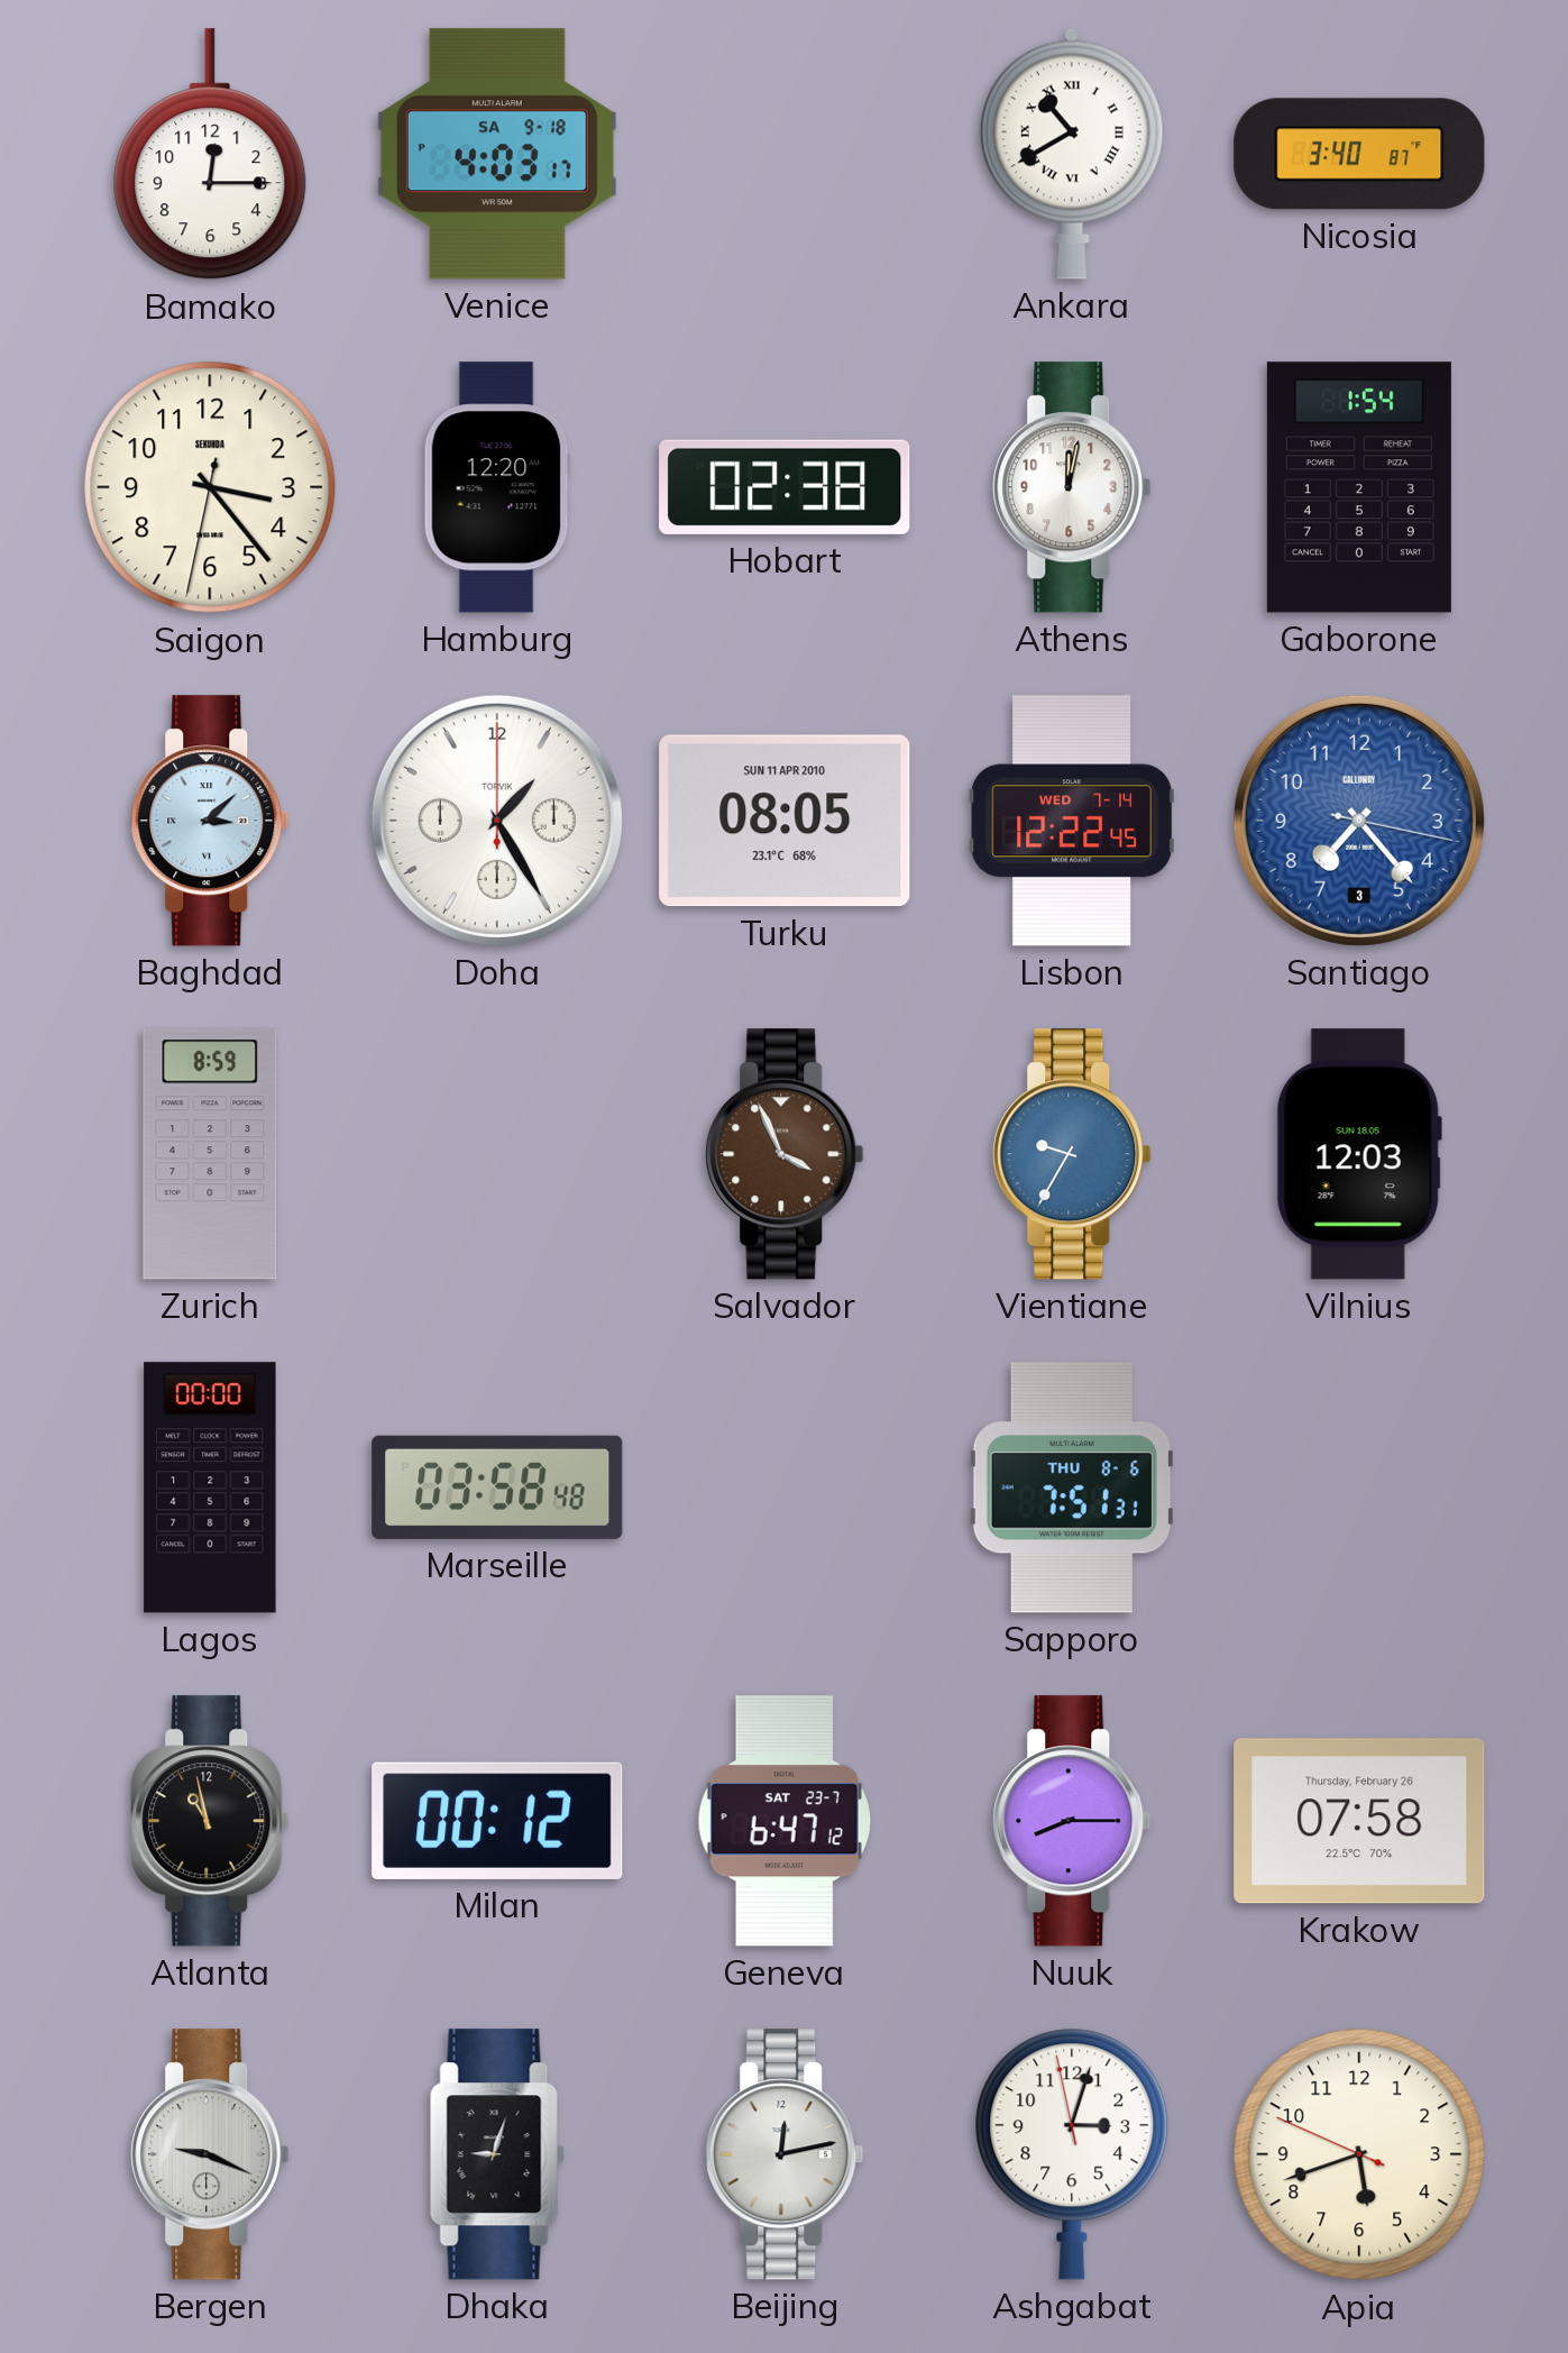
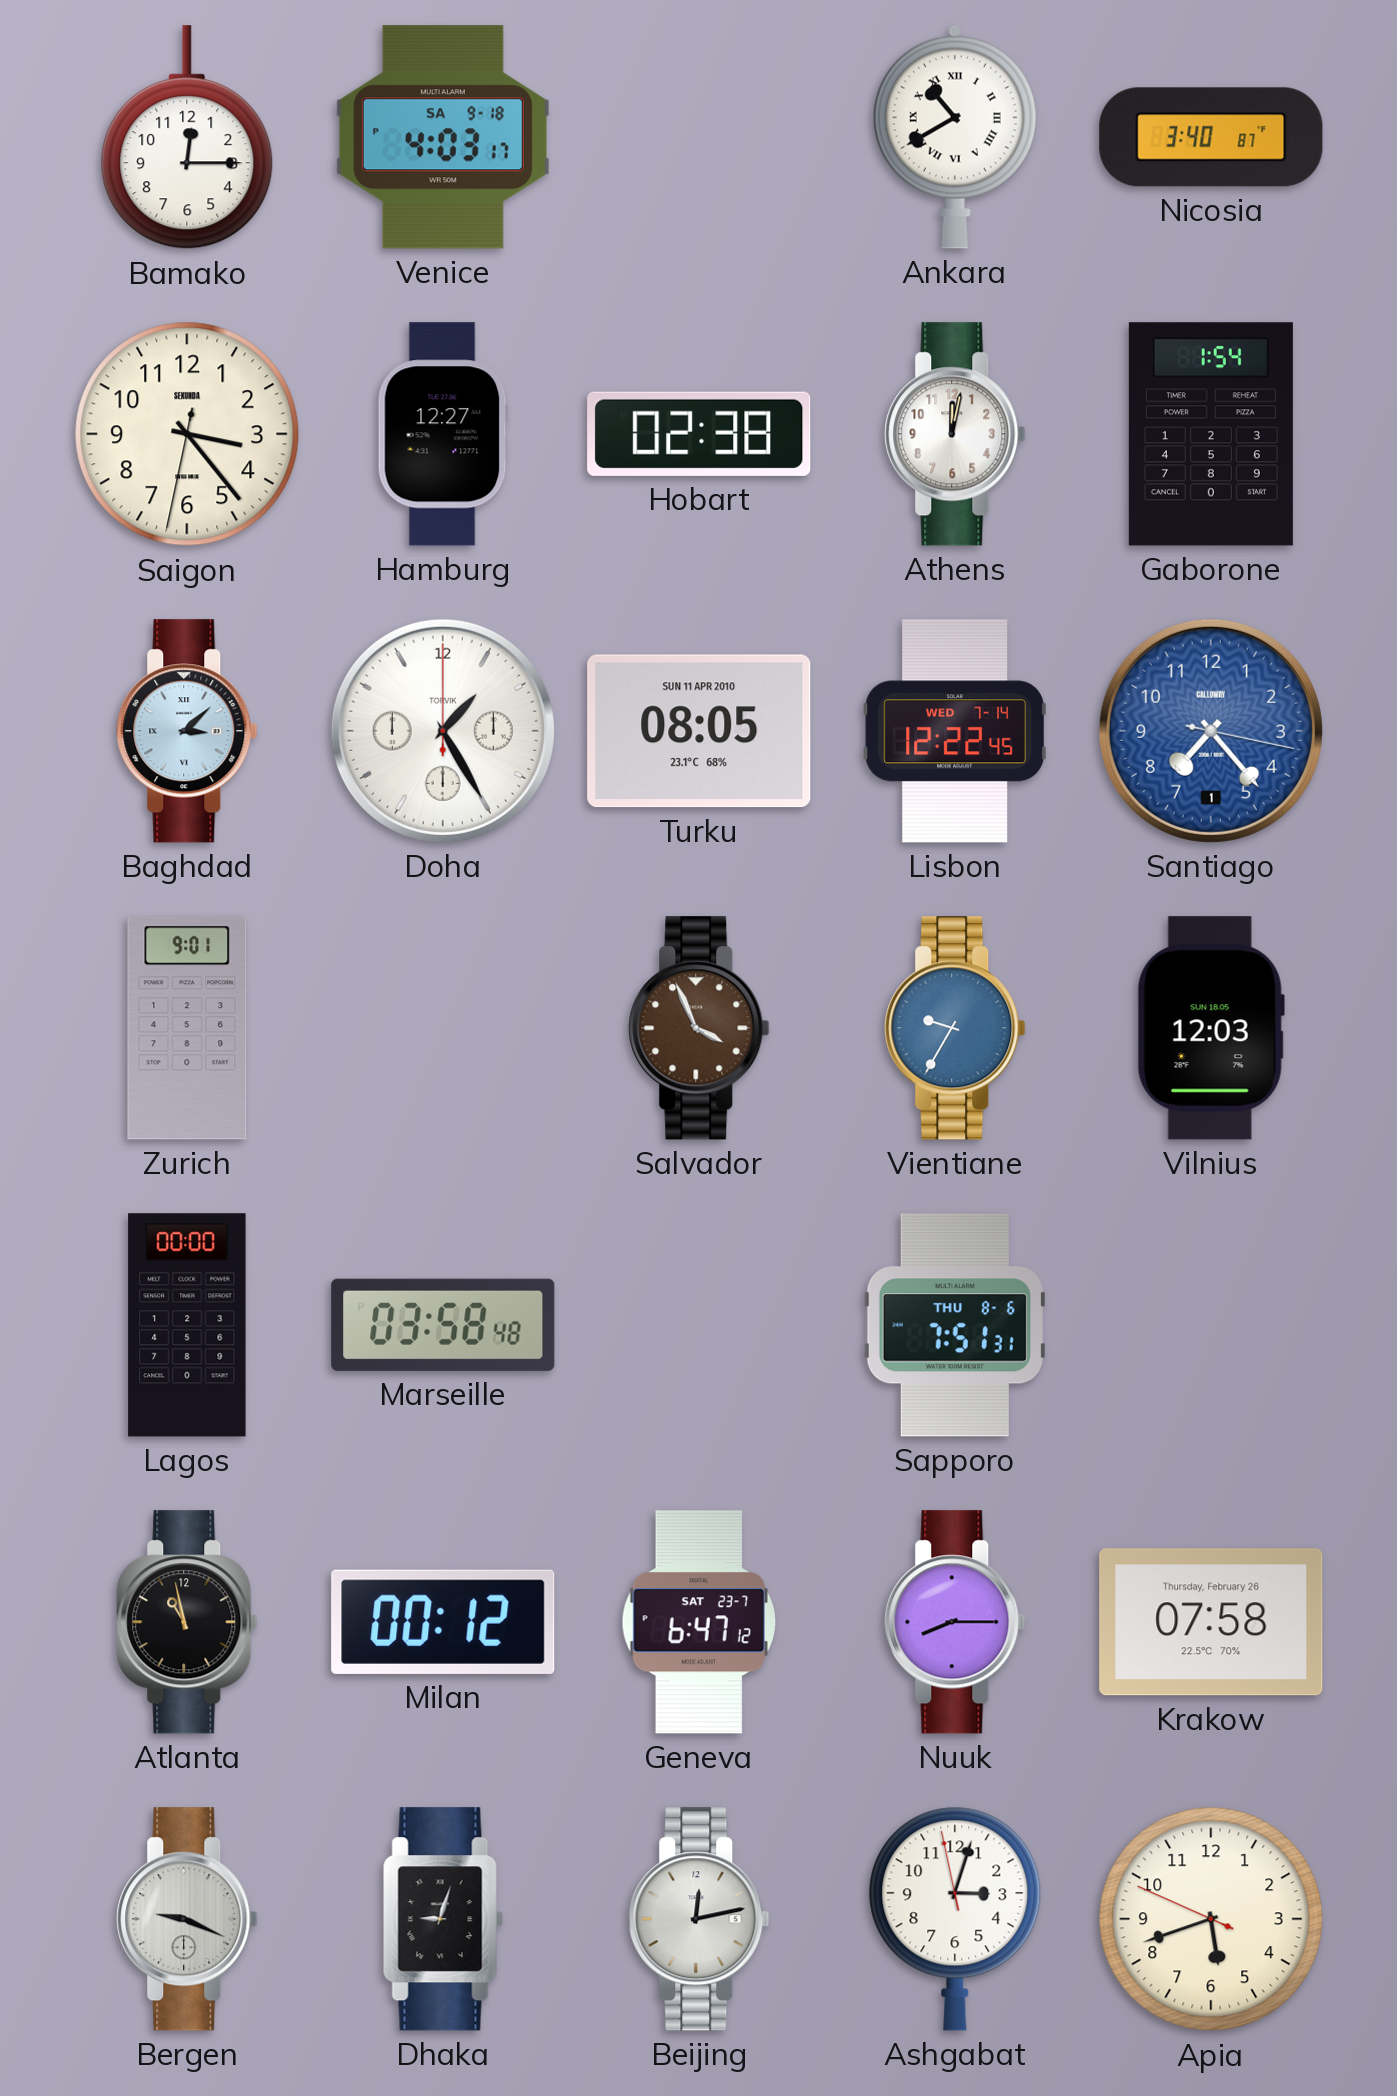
Hamburg: 12:20 -> 12:27 (443, 434)
Santiago date: 3 -> 1 (1211, 731)
Zurich: 8:59 -> 9:01 (187, 1028)
